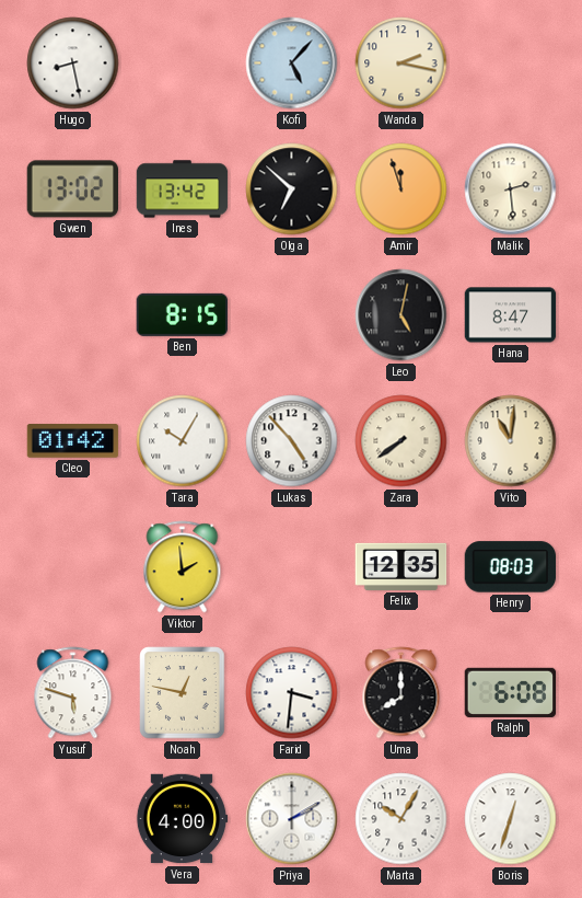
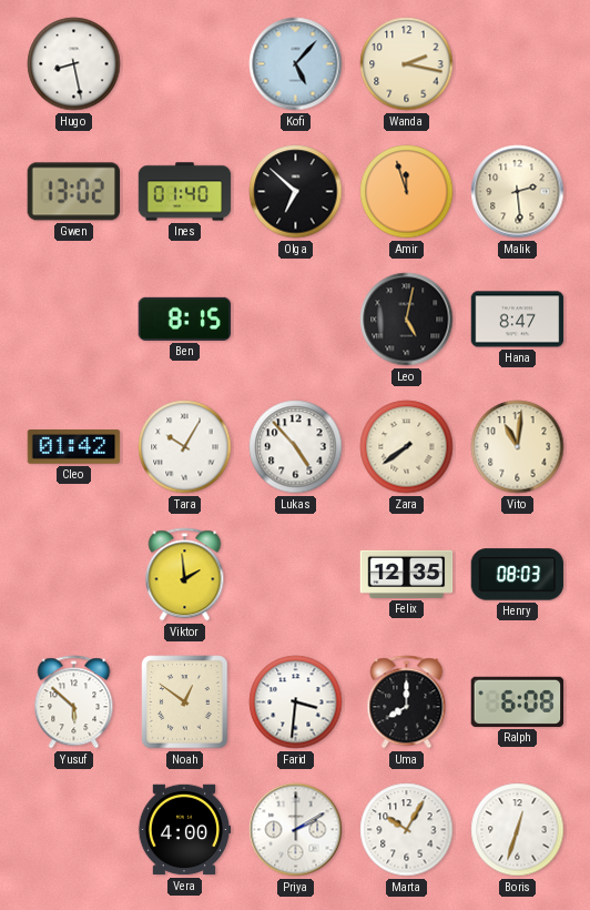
Ines: 13:42 -> 01:40 (185, 192)
Yusuf: 5:48 -> 5:52 (74, 702)
Noah: 12:47 -> 12:51 (185, 702)
